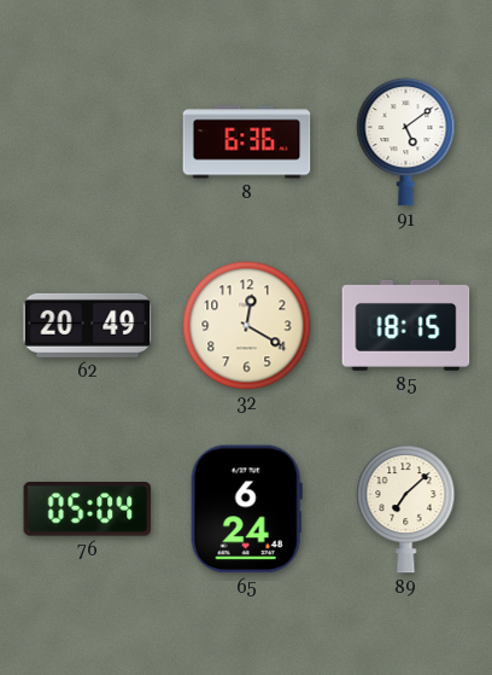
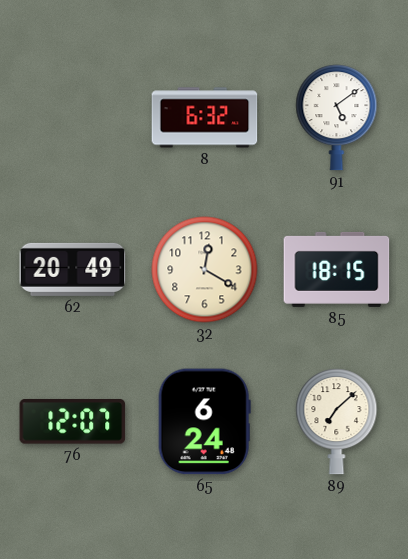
8: 6:36 -> 6:32 (205, 118)
76: 05:04 -> 12:07 (73, 422)
